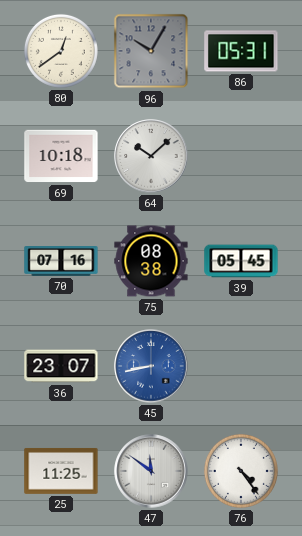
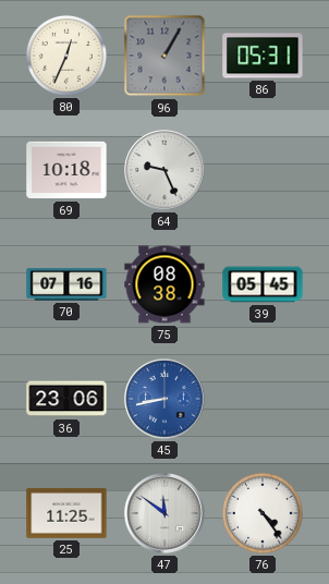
80: 12:39 -> 12:34 (66, 56)
96: 10:05 -> 1:05 (164, 56)
64: 10:08 -> 9:26 (164, 170)
36: 23:07 -> 23:06 (66, 399)
